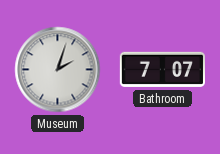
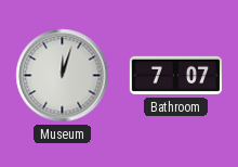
Museum: 2:03 -> 12:03 (63, 76)
